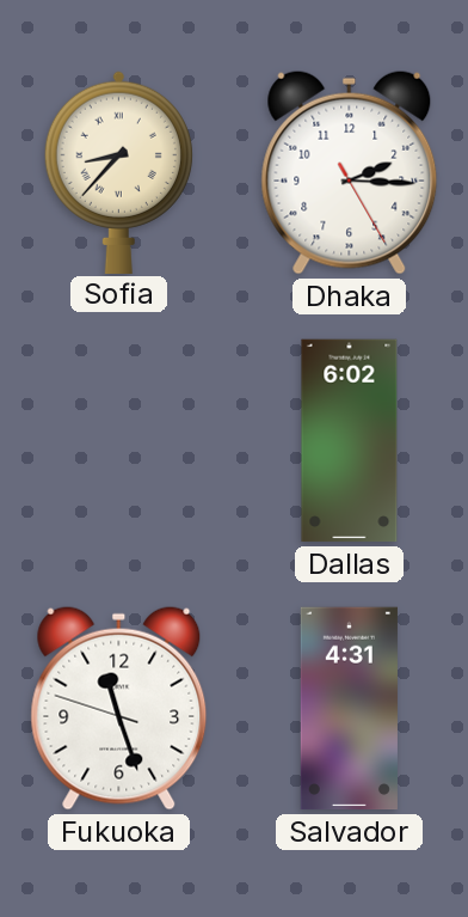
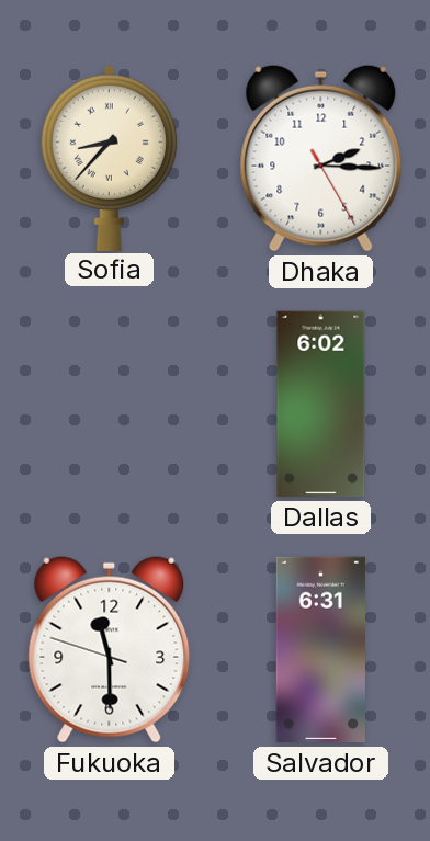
Fukuoka: 11:26 -> 11:29 (110, 649)
Salvador: 4:31 -> 6:31 (320, 650)
